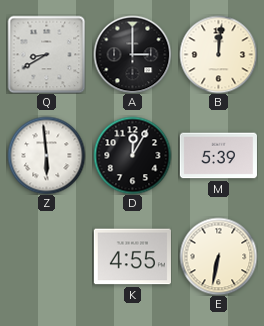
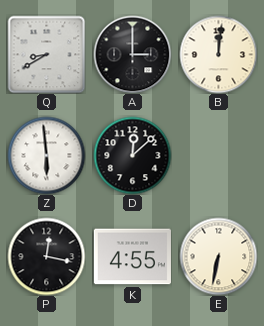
D: 12:05 -> 12:08 (132, 155)
M: 5:39 -> none (218, 156)
P: none -> 12:17 (46, 256)
